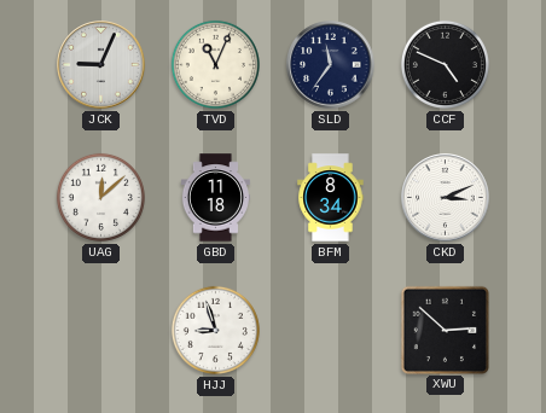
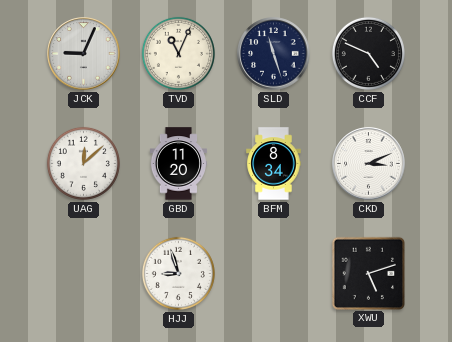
SLD: 11:36 -> 11:27 (274, 54)
GBD: 11:18 -> 11:20 (178, 164)
XWU: 2:52 -> 5:12 (368, 273)
